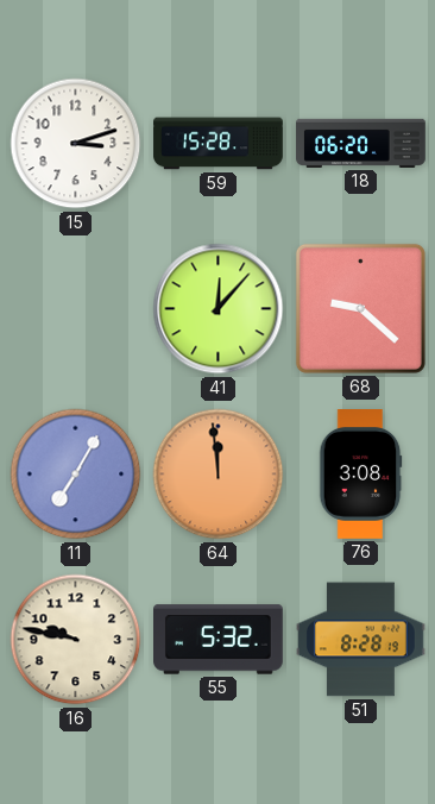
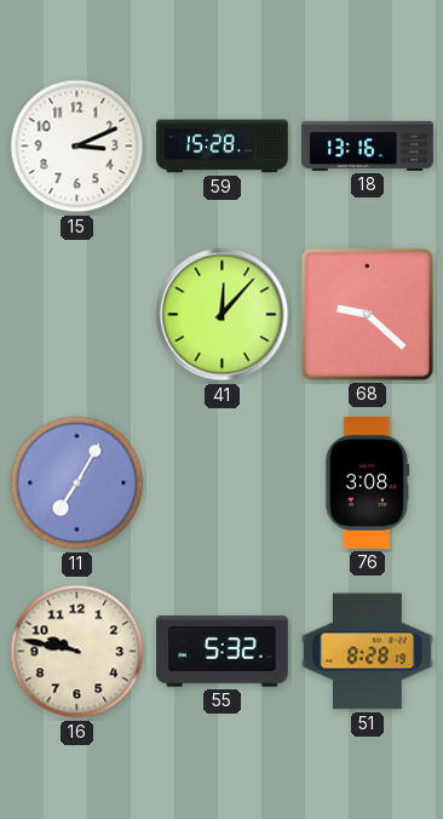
15: 3:12 -> 3:11 (77, 147)
18: 06:20 -> 13:16 (368, 145)
64: 11:59 -> none (219, 475)
